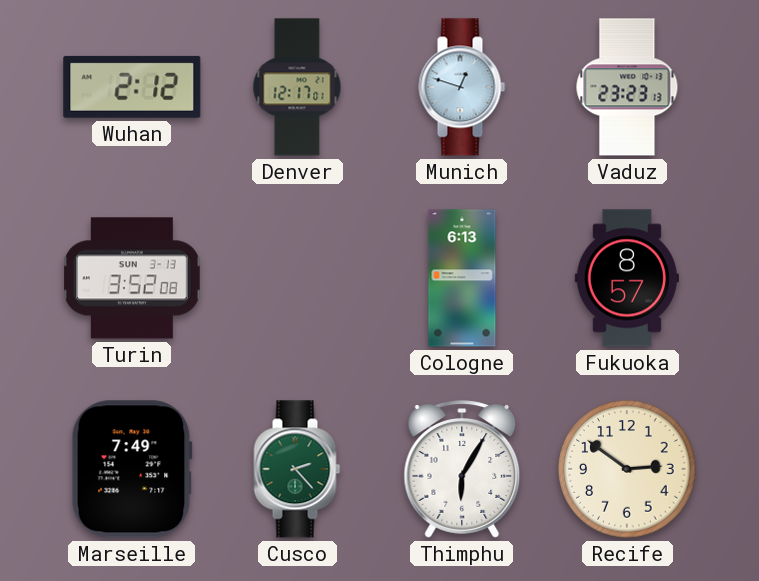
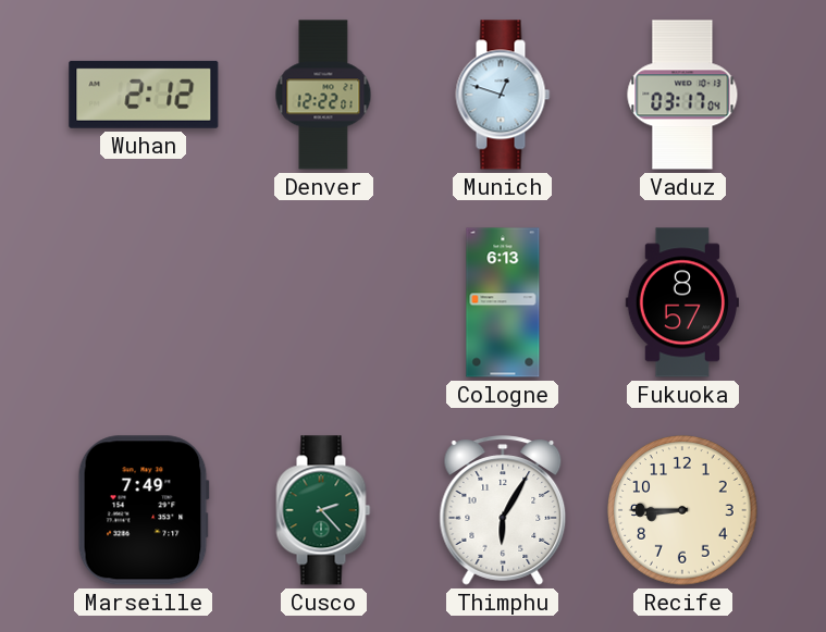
Denver: 12:17 -> 12:22 (323, 95)
Vaduz: 23:23 -> 03:17 (682, 95)
Turin: 3:52 -> none (132, 278)
Recife: 2:51 -> 8:45 (682, 510)
